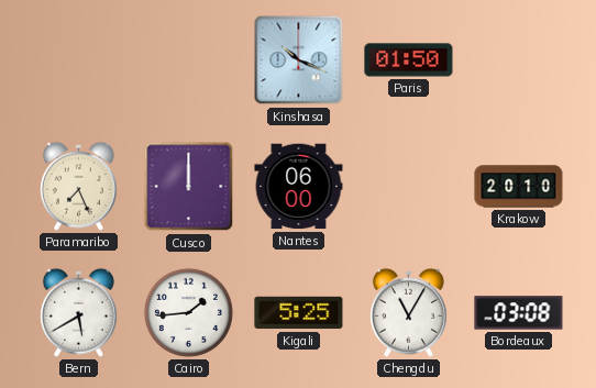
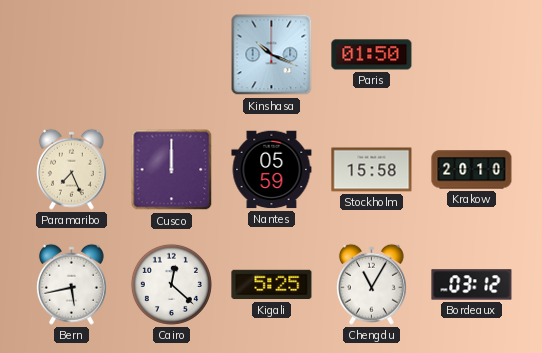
Nantes: 06:00 -> 05:59 (272, 170)
Stockholm: none -> 15:58 (372, 170)
Bern: 5:40 -> 5:43 (71, 284)
Cairo: 1:44 -> 12:22 (171, 284)
Bordeaux: 03:08 -> 03:12 (472, 285)
